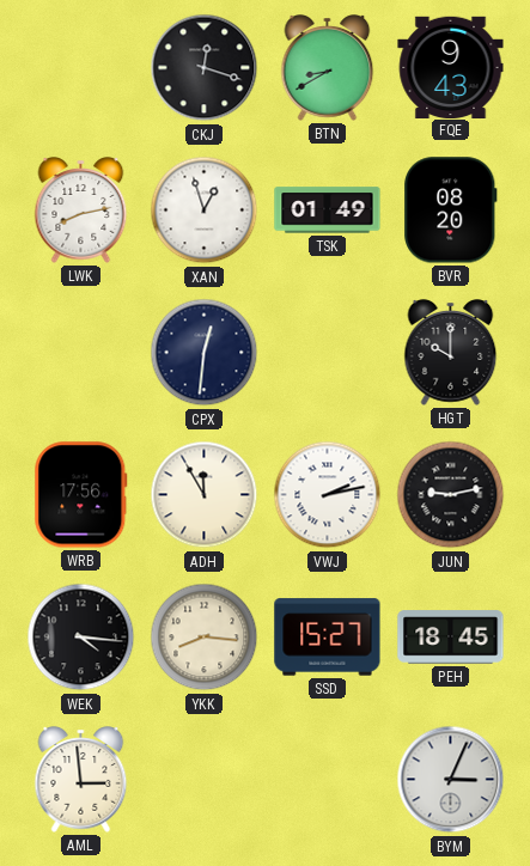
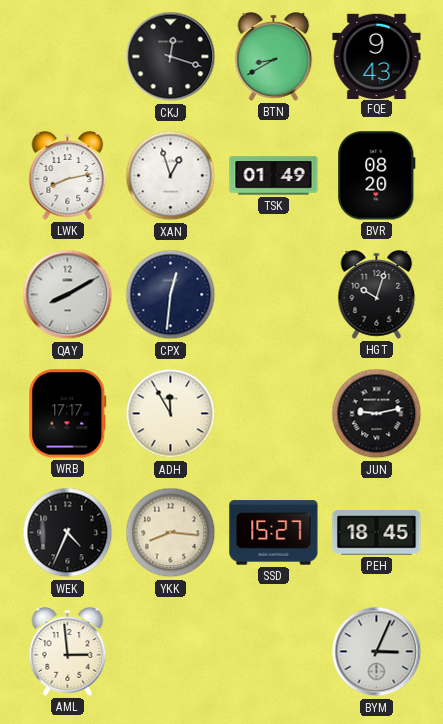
QAY: none -> 8:10 (68, 295)
HGT: 10:00 -> 10:03 (377, 295)
WRB: 17:56 -> 17:17 (68, 414)
VWJ: 2:13 -> none (328, 495)
WEK: 4:16 -> 4:34 (68, 533)
